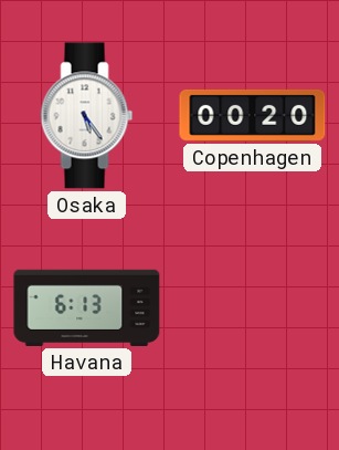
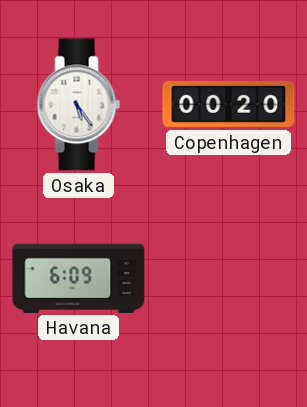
Havana: 6:13 -> 6:09 (79, 278)
